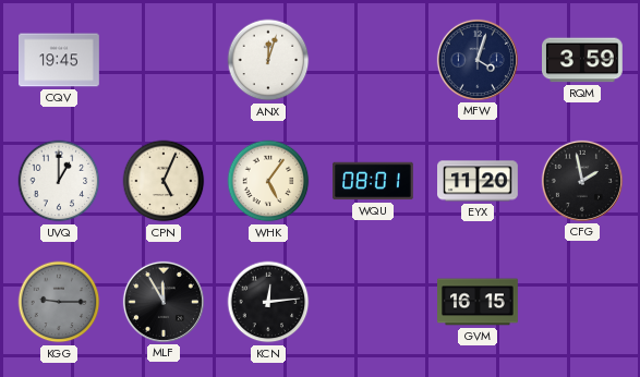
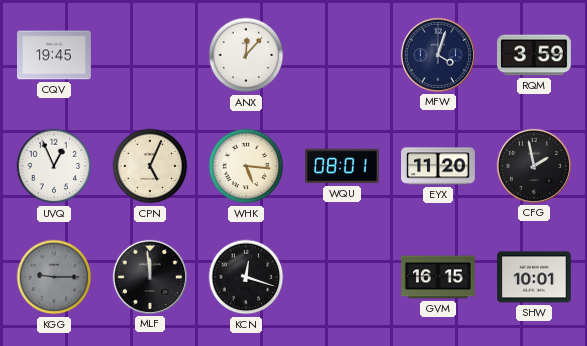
ANX: 12:03 -> 12:07 (246, 55)
UVQ: 1:00 -> 12:56 (54, 166)
WHK: 5:06 -> 5:16 (246, 166)
MLF: 11:55 -> 11:59 (150, 277)
KCN: 12:14 -> 12:18 (246, 277)
SHW: none -> 10:01 (535, 277)
